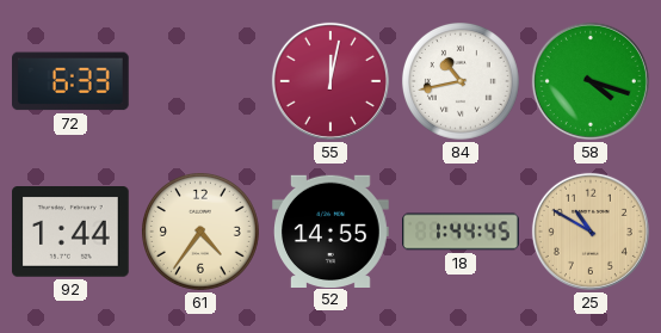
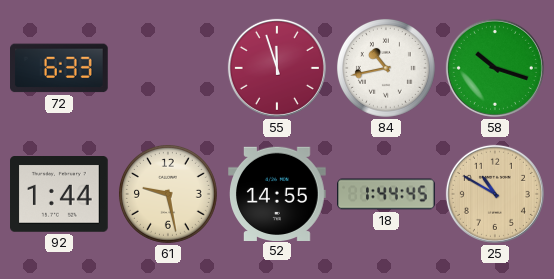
55: 12:02 -> 11:57 (277, 68)
58: 4:18 -> 10:18 (495, 68)
61: 4:36 -> 9:28 (168, 194)
